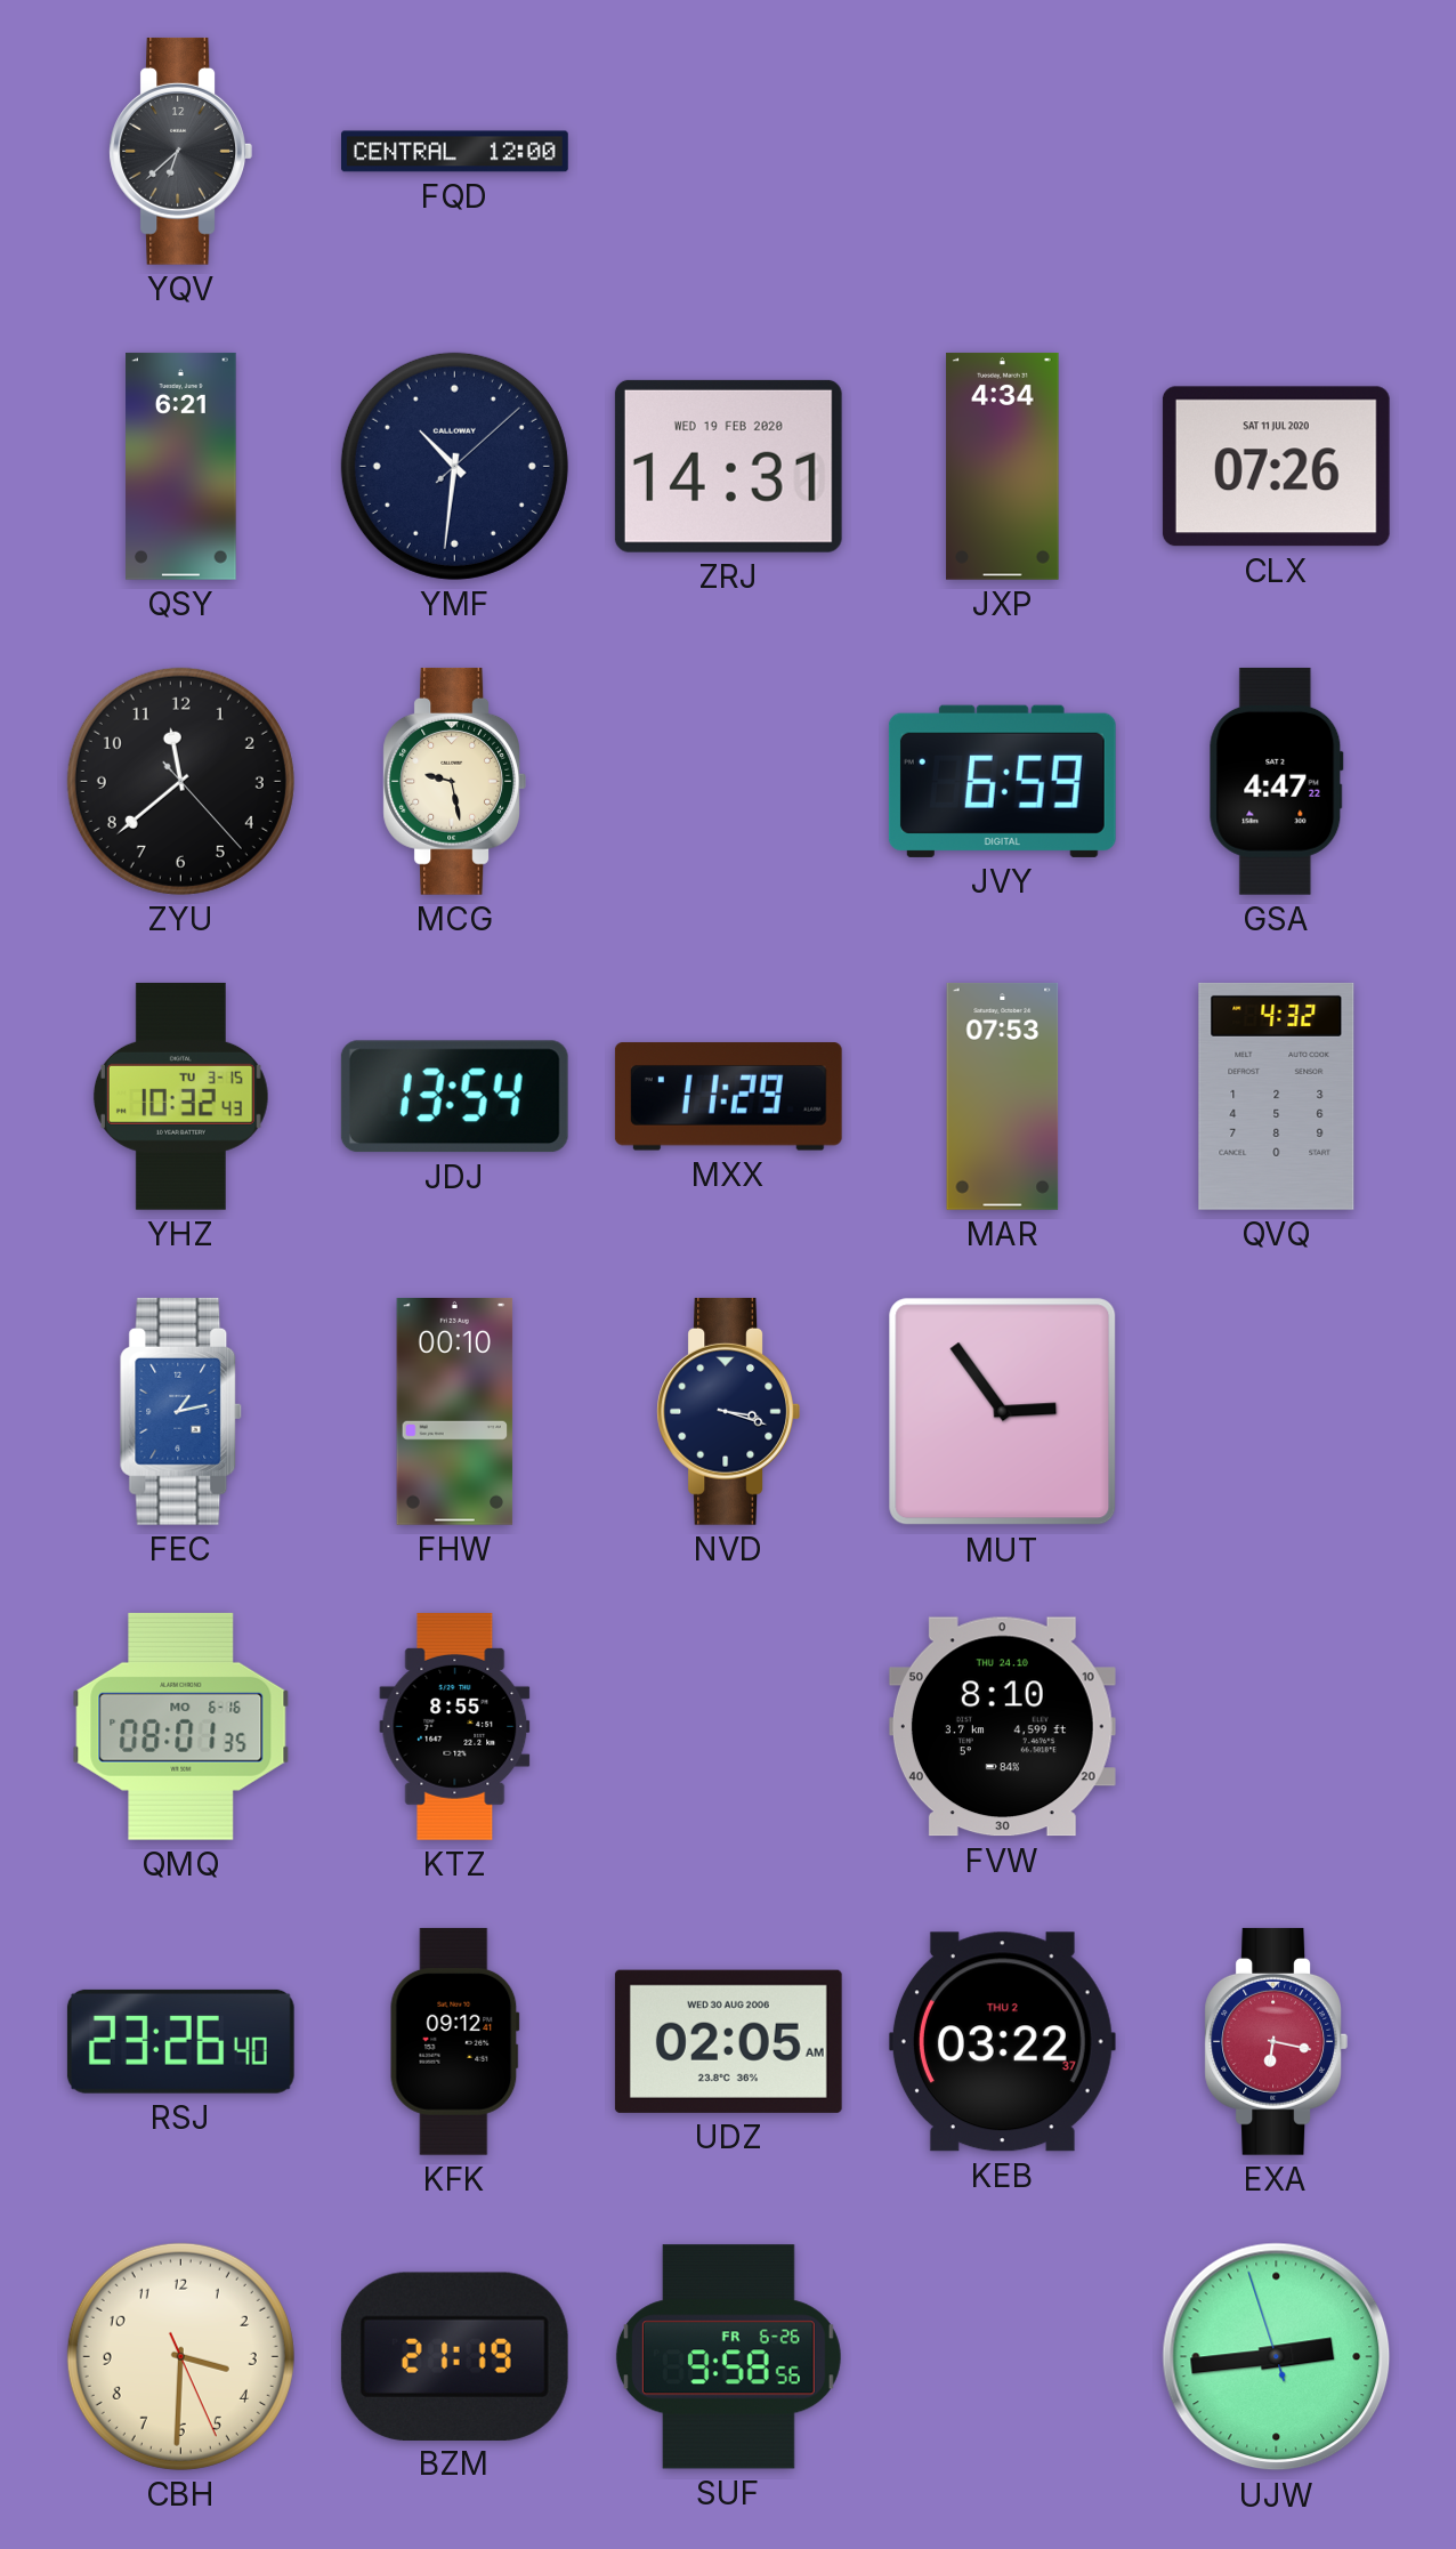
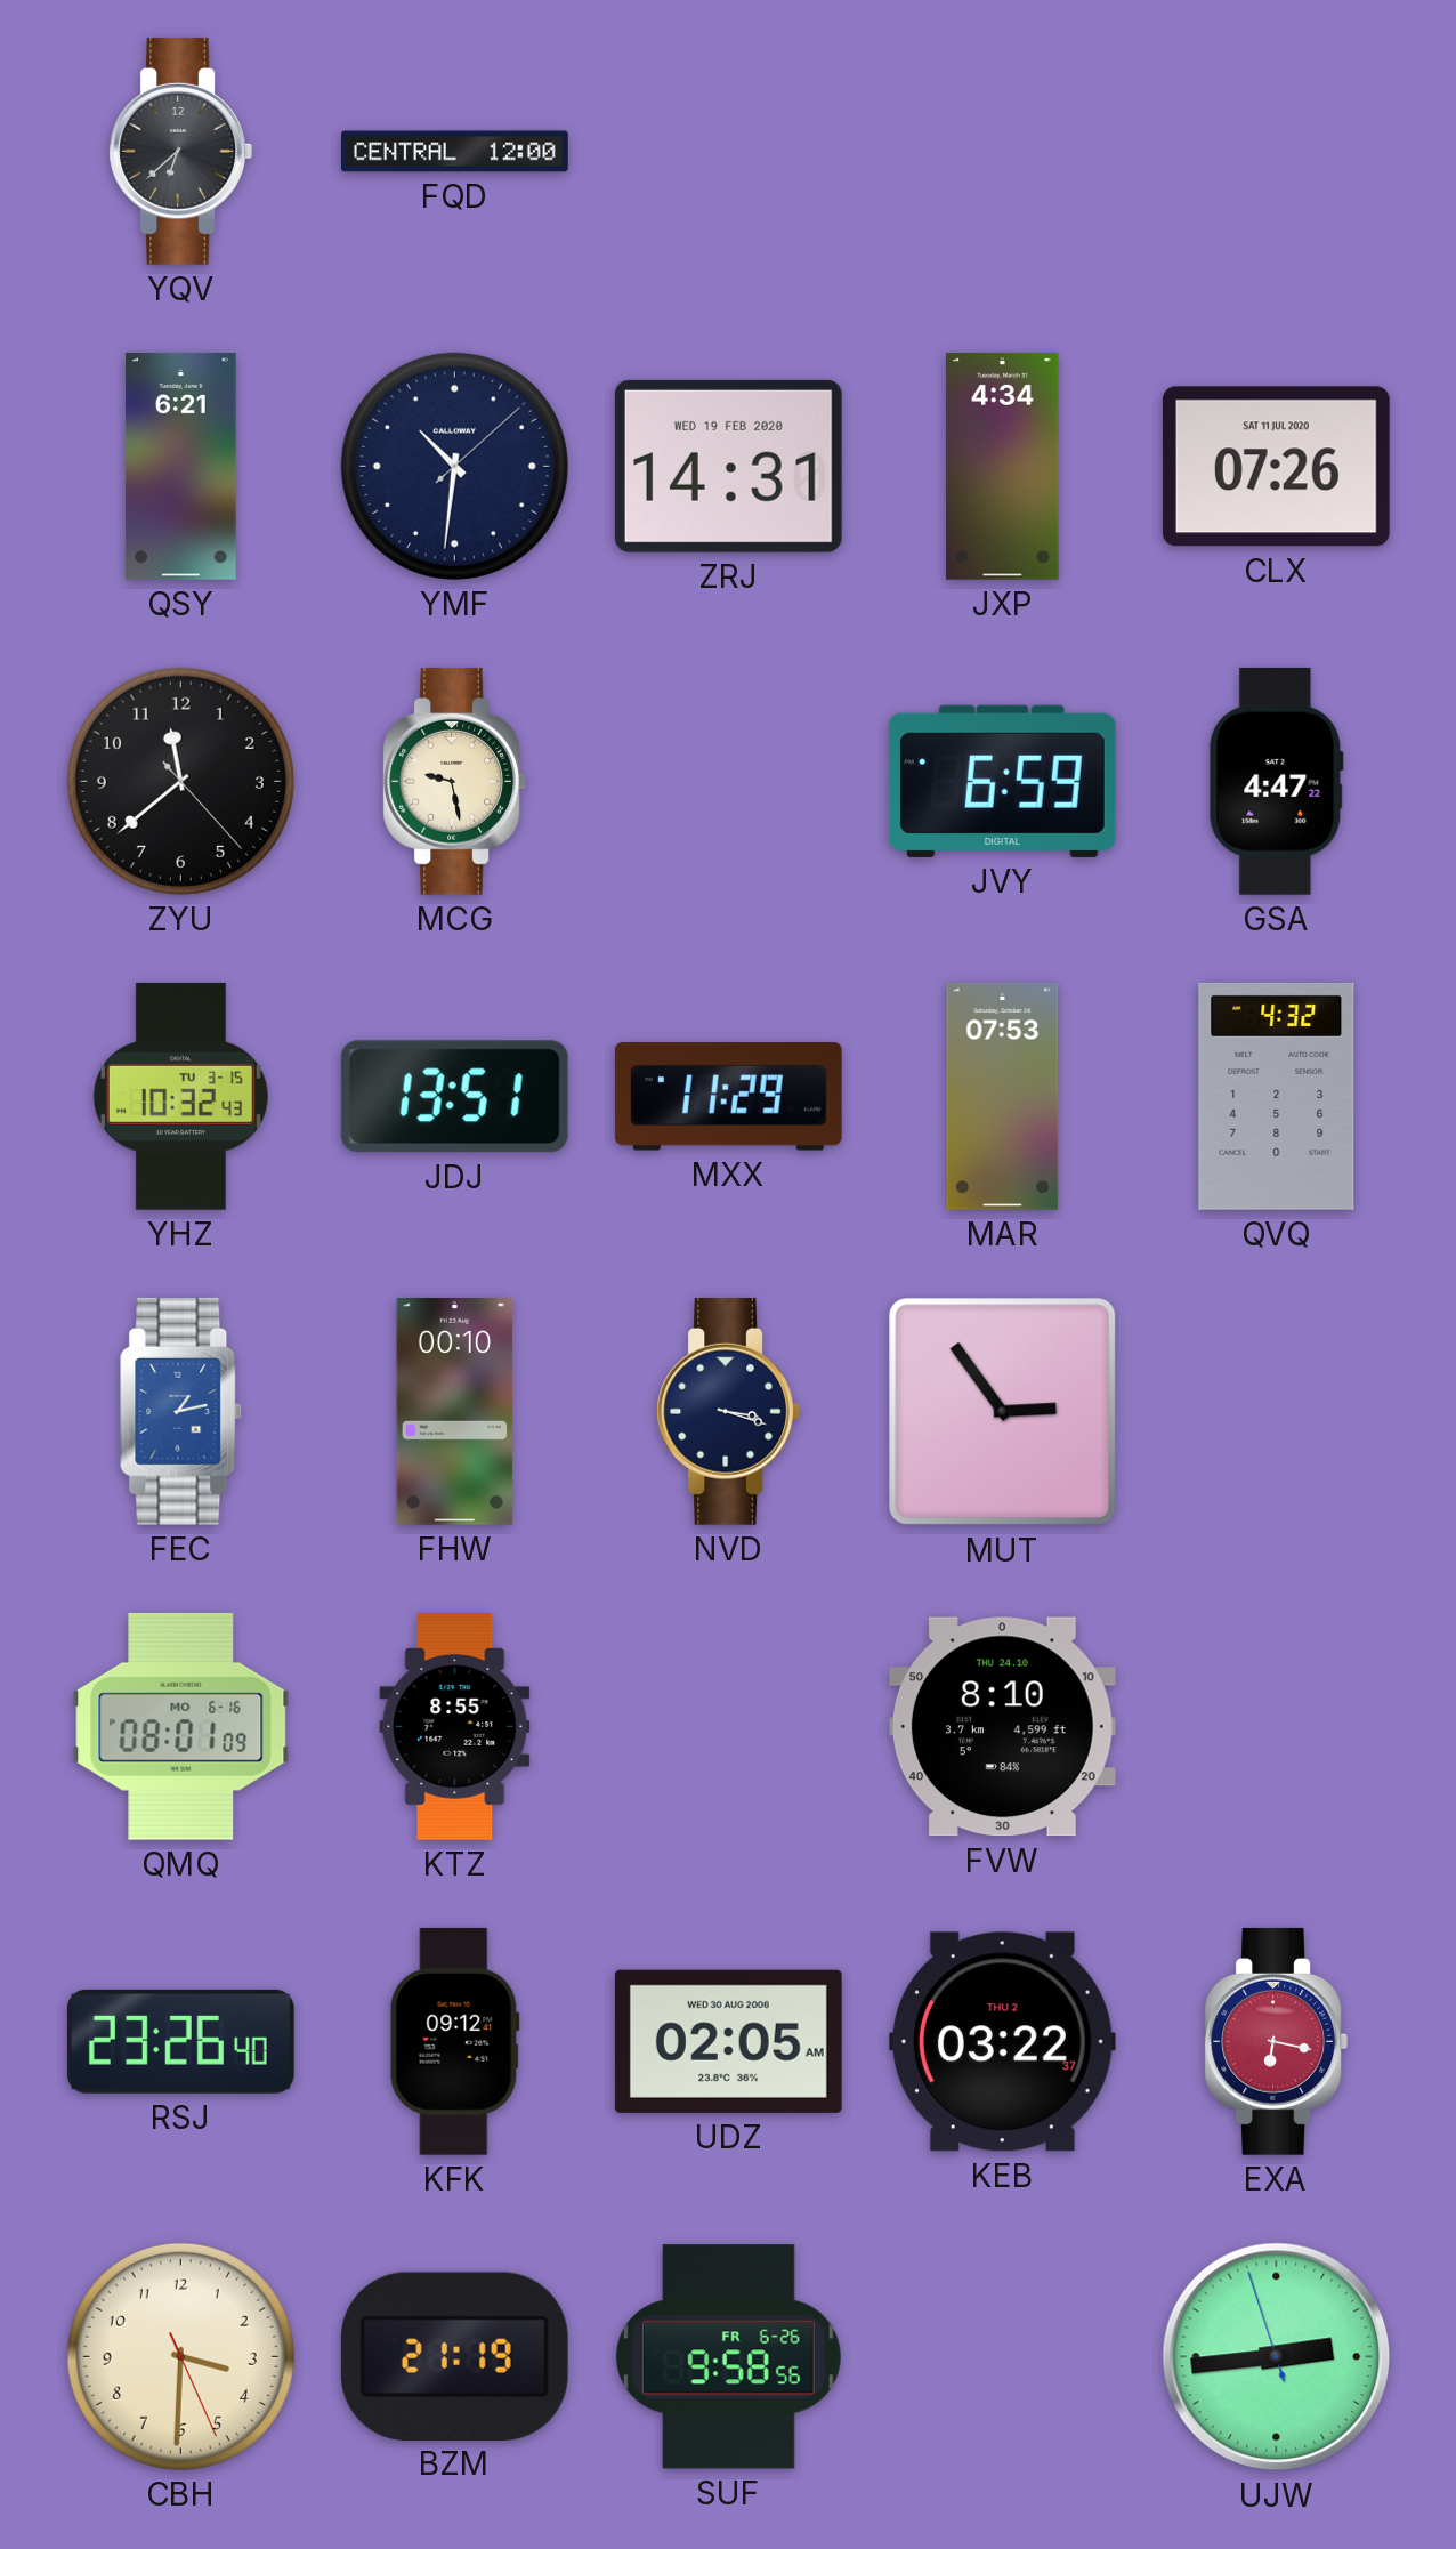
JDJ: 13:54 -> 13:51 (454, 1097)
QMQ: 08:01:35 -> 08:01:09 (181, 1726)
